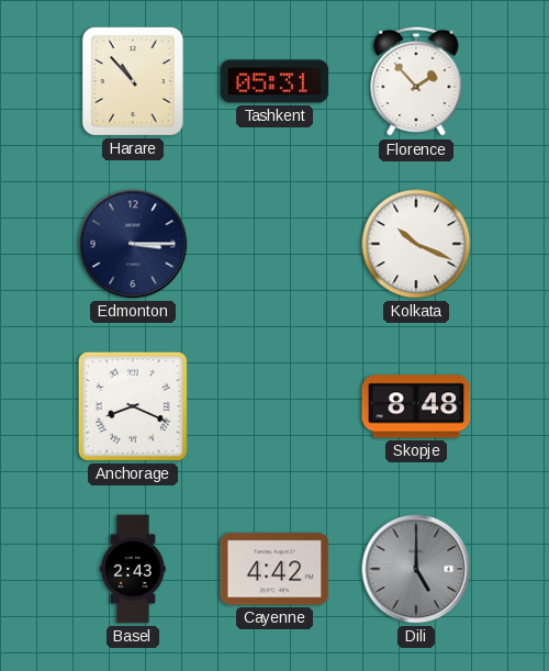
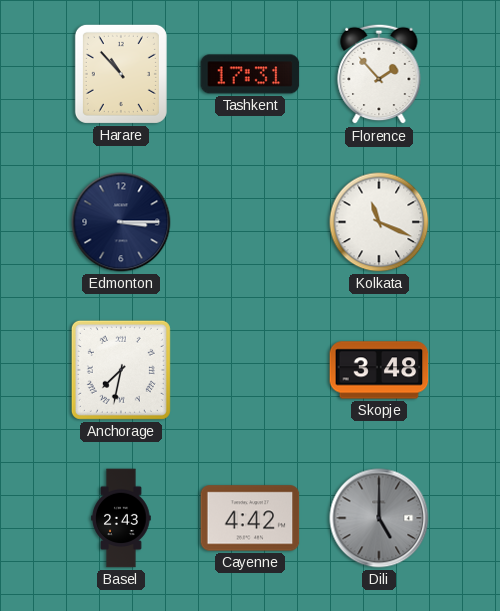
Tashkent: 05:31 -> 17:31 (250, 74)
Kolkata: 10:19 -> 11:19 (379, 222)
Anchorage: 8:19 -> 7:32 (121, 370)
Skopje: 8:48 -> 3:48 (379, 370)
